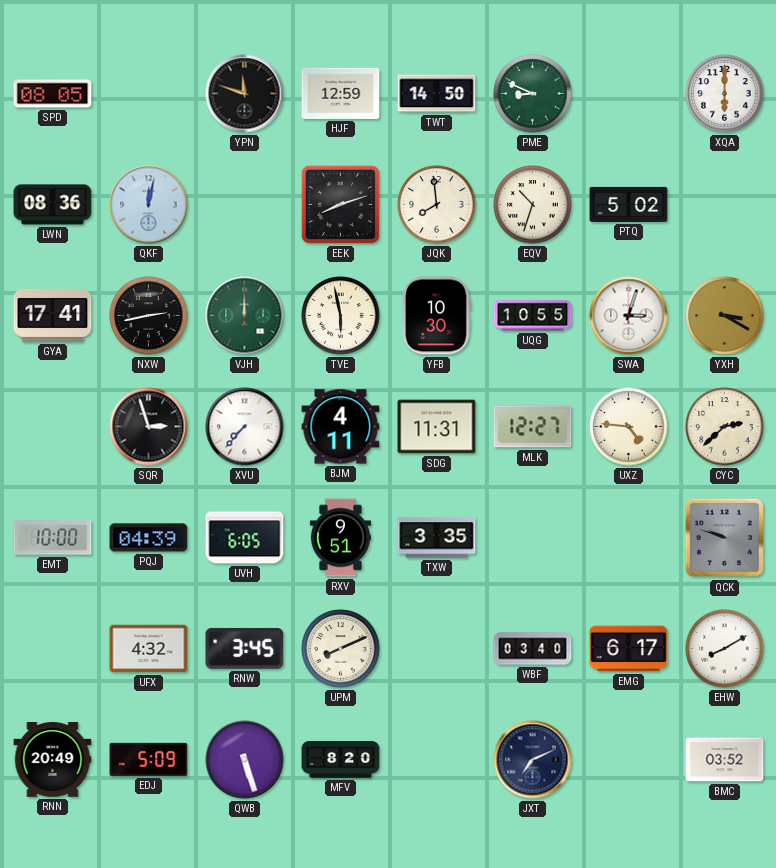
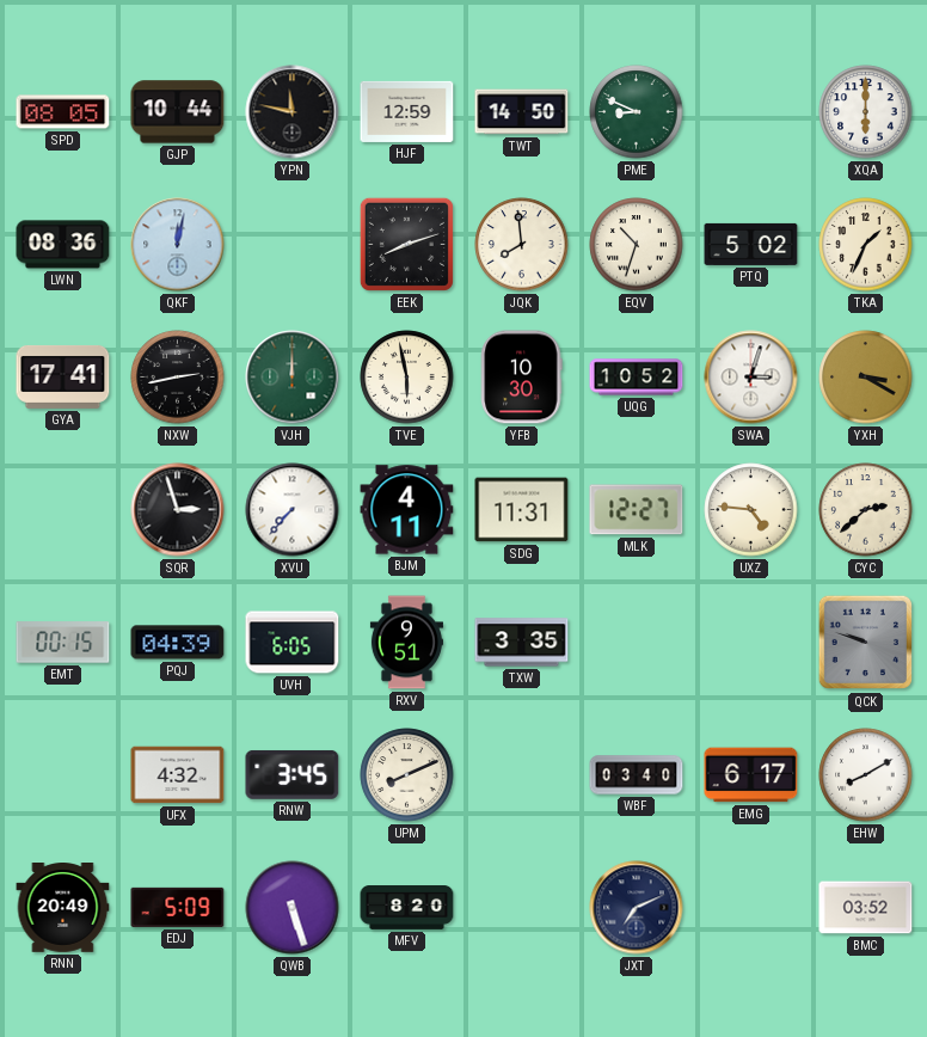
GJP: none -> 10:44 (178, 112)
YPN: 11:48 -> 11:47 (293, 112)
TKA: none -> 1:34 (866, 245)
UQG: 10:55 -> 10:52 (637, 378)
EMT: 10:00 -> 00:15 (63, 643)
